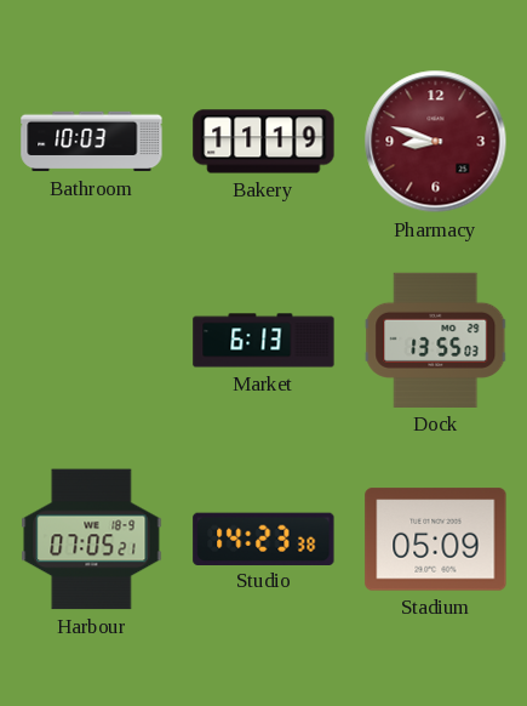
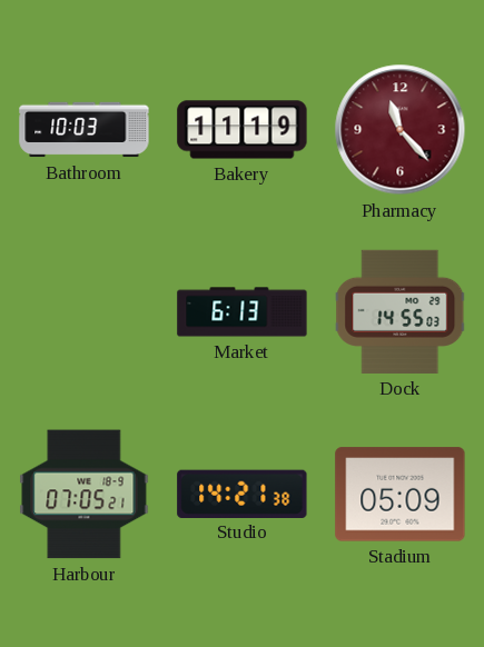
Pharmacy: 8:48 -> 11:23 (401, 130)
Dock: 13:55 -> 14:55 (401, 311)
Studio: 14:23 -> 14:21 (243, 494)
